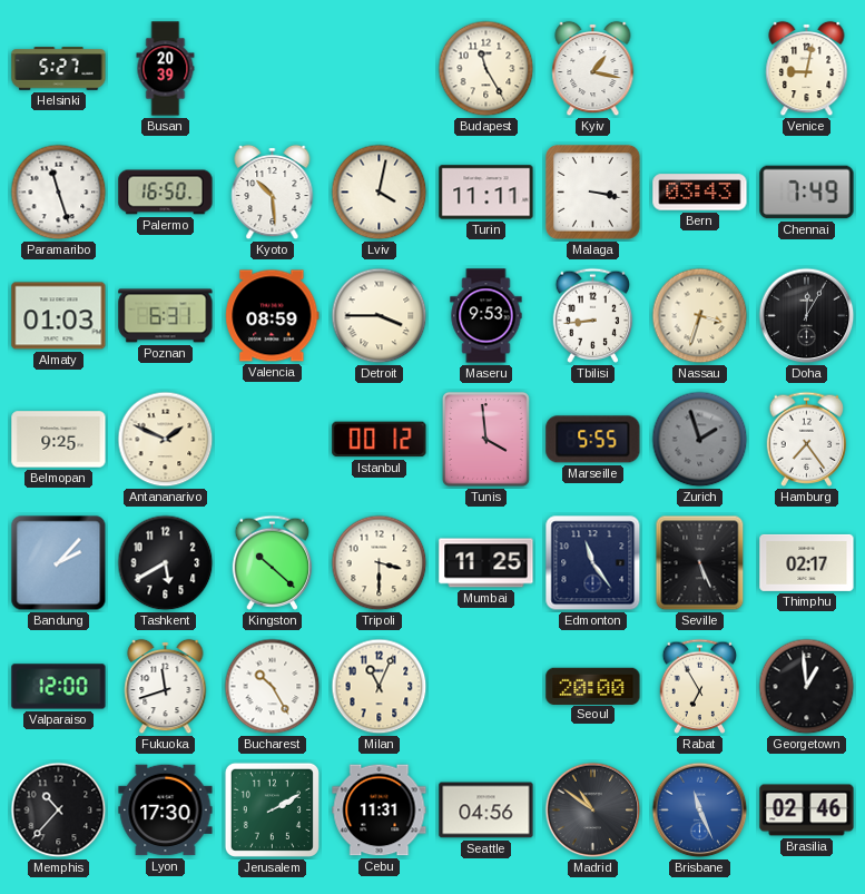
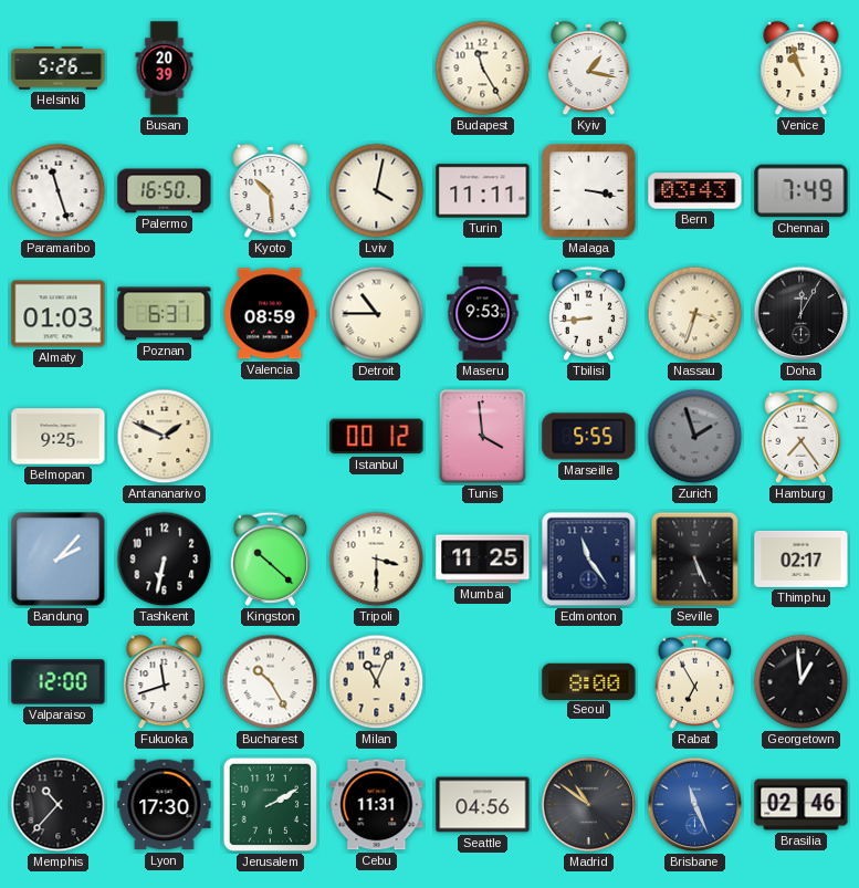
Helsinki: 5:27 -> 5:26 (59, 69)
Venice: 9:02 -> 10:57 (802, 69)
Detroit: 3:45 -> 10:45 (377, 314)
Tashkent: 5:40 -> 6:32 (165, 560)
Seoul: 20:00 -> 8:00 (589, 681)
